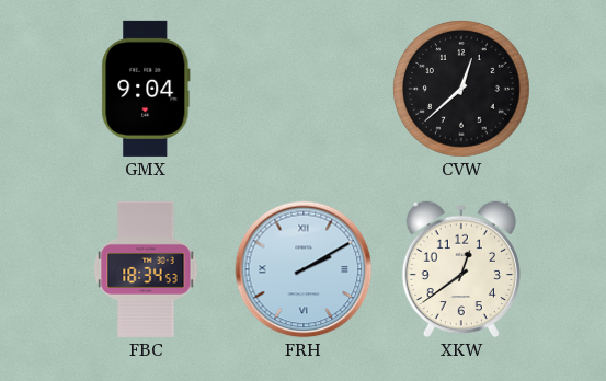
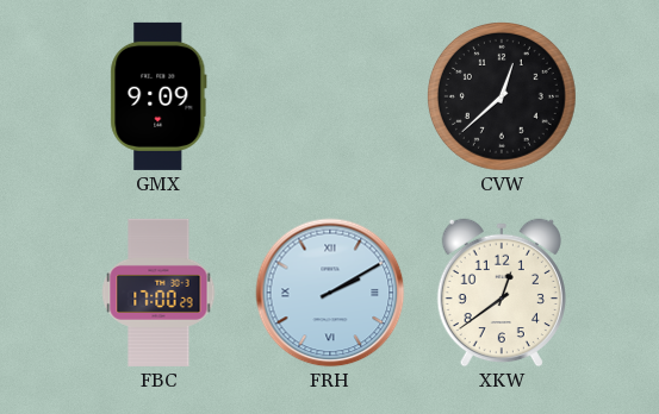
GMX: 9:04 -> 9:09 (158, 96)
FBC: 18:34 -> 17:00 (158, 293)
